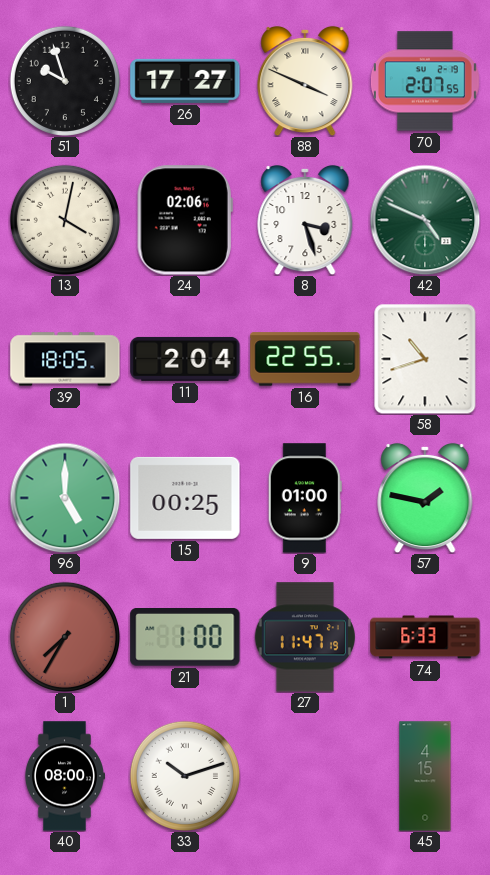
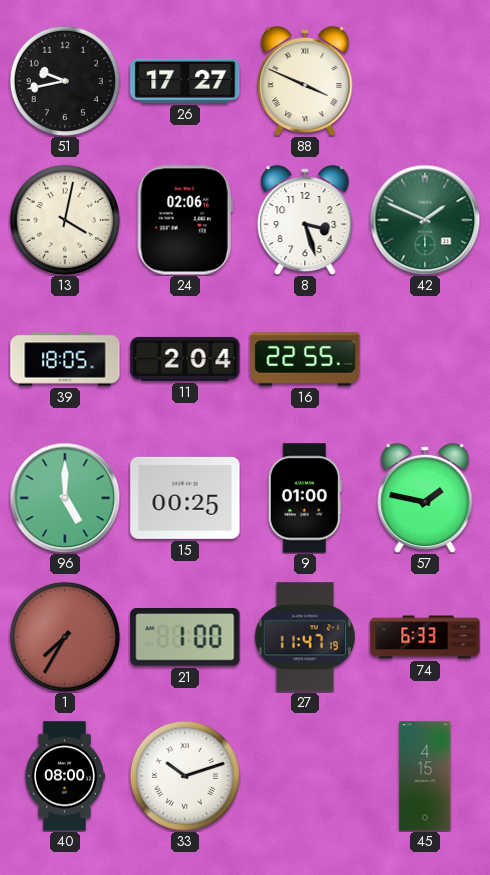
51: 9:57 -> 9:43 (65, 81)
70: 2:07 -> none (425, 81)
42: 4:49 -> 1:49 (425, 220)
58: 10:42 -> none (425, 359)
